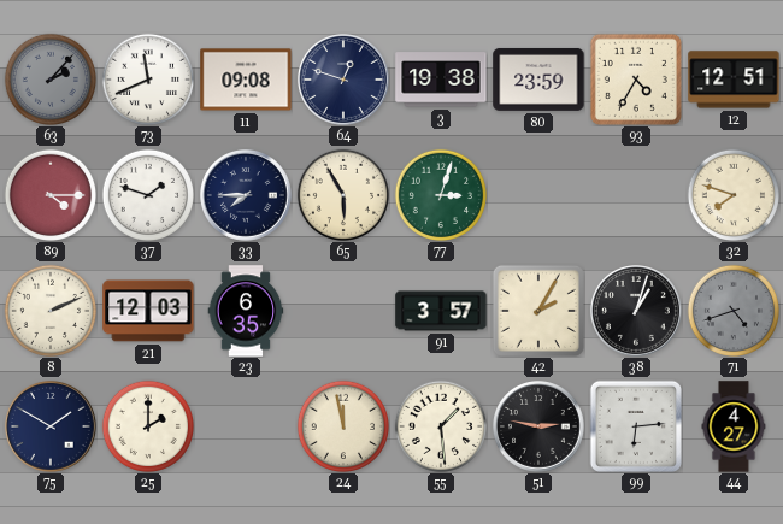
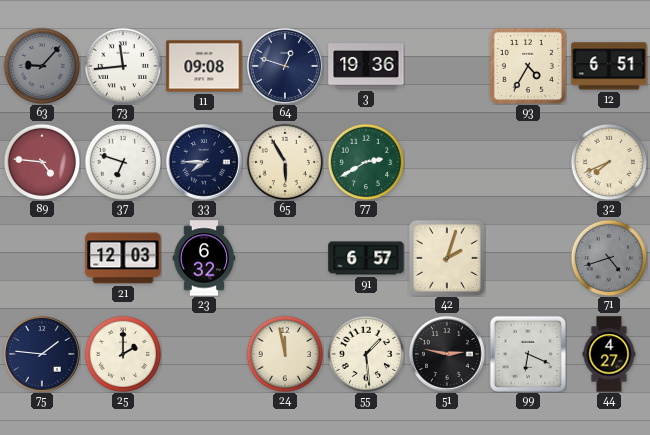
63: 2:07 -> 9:07 (41, 65)
73: 11:41 -> 11:44 (122, 65)
3: 19:38 -> 19:36 (366, 66)
80: 23:59 -> none (538, 80)
12: 12:51 -> 6:51 (609, 66)
89: 4:15 -> 4:46 (41, 161)
37: 1:48 -> 6:48 (122, 161)
77: 3:03 -> 2:40 (365, 161)
32: 7:48 -> 7:41 (608, 161)
8: 2:11 -> none (49, 310)
23: 6:35 -> 6:32 (204, 258)
91: 3:57 -> 6:57 (366, 258)
42: 2:05 -> 2:03 (447, 258)
38: 1:03 -> none (637, 312)
75: 1:50 -> 1:46 (43, 355)
99: 6:14 -> 6:19 (528, 354)
